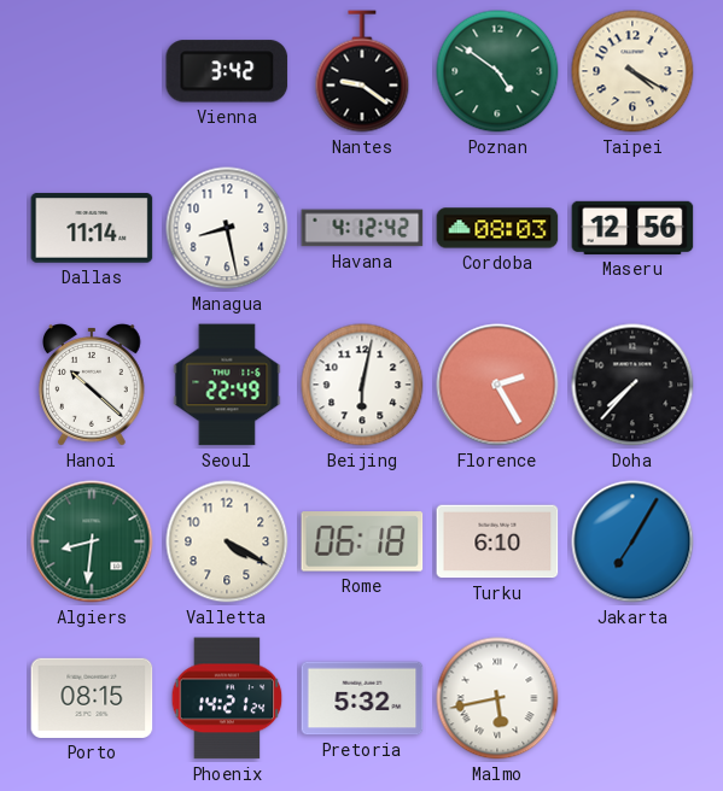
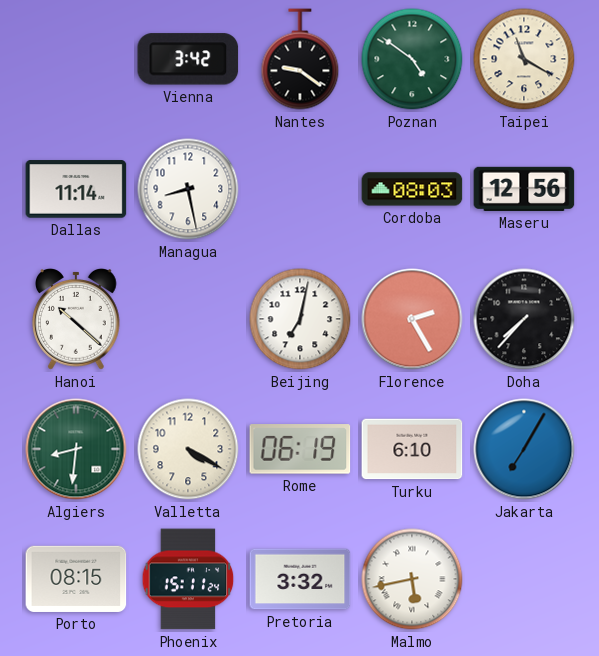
Taipei: 4:20 -> 11:20 (524, 59)
Havana: 4:12 -> none (362, 228)
Seoul: 22:49 -> none (227, 385)
Beijing: 6:02 -> 7:02 (300, 319)
Rome: 06:18 -> 06:19 (300, 449)
Phoenix: 14:21 -> 15:11 (188, 579)
Pretoria: 5:32 -> 3:32 (300, 579)
